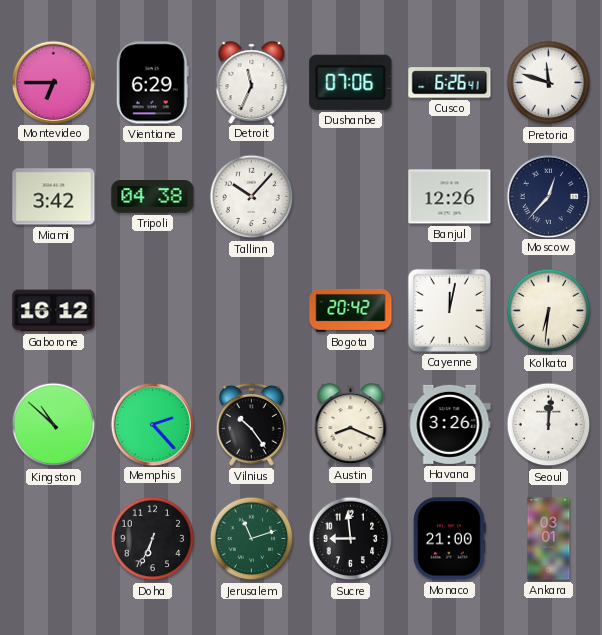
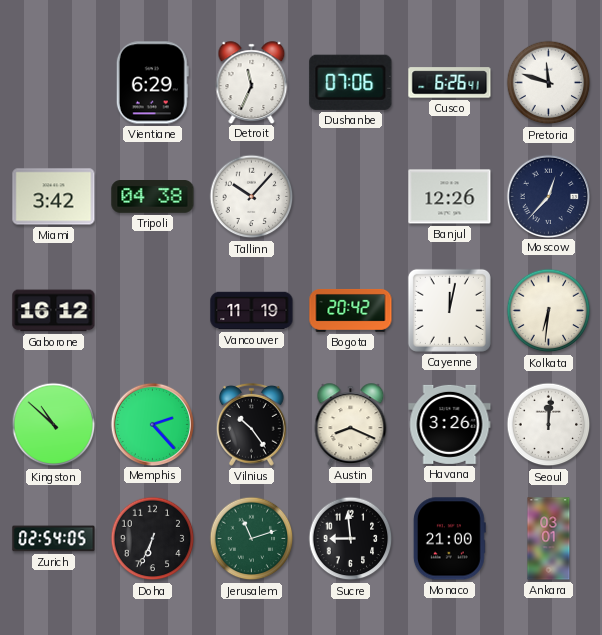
Montevideo: 6:45 -> none (53, 82)
Vancouver: none -> 11:19 (252, 311)
Zurich: none -> 02:54 (54, 539)
